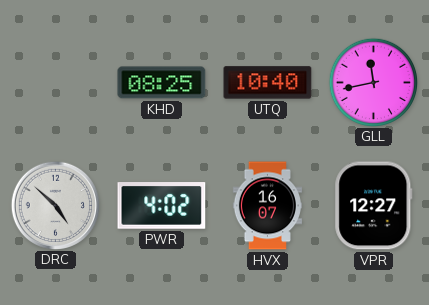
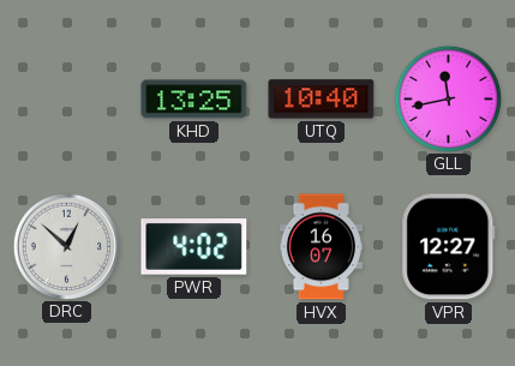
KHD: 08:25 -> 13:25 (194, 100)
DRC: 4:52 -> 12:52 (66, 246)
